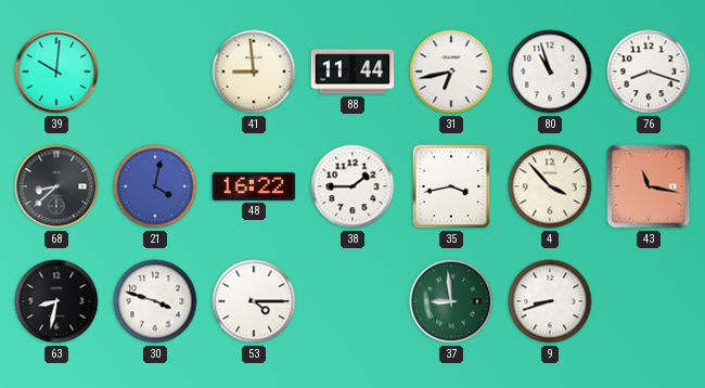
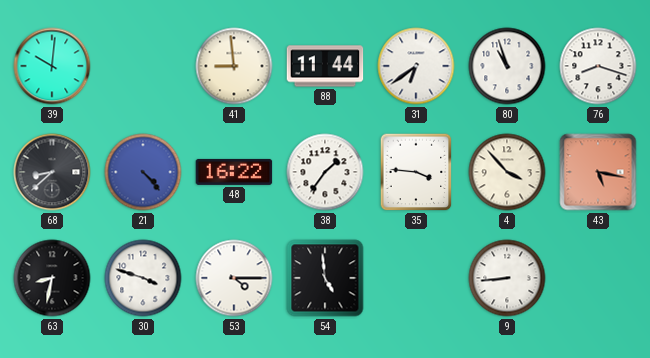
31: 6:43 -> 6:39 (416, 66)
21: 4:02 -> 4:23 (143, 172)
38: 1:45 -> 1:36 (325, 172)
35: 3:43 -> 3:46 (416, 172)
43: 11:17 -> 5:17 (598, 172)
54: none -> 4:59 (325, 278)
37: 8:59 -> none (451, 301)
9: 8:42 -> 8:44 (507, 278)
